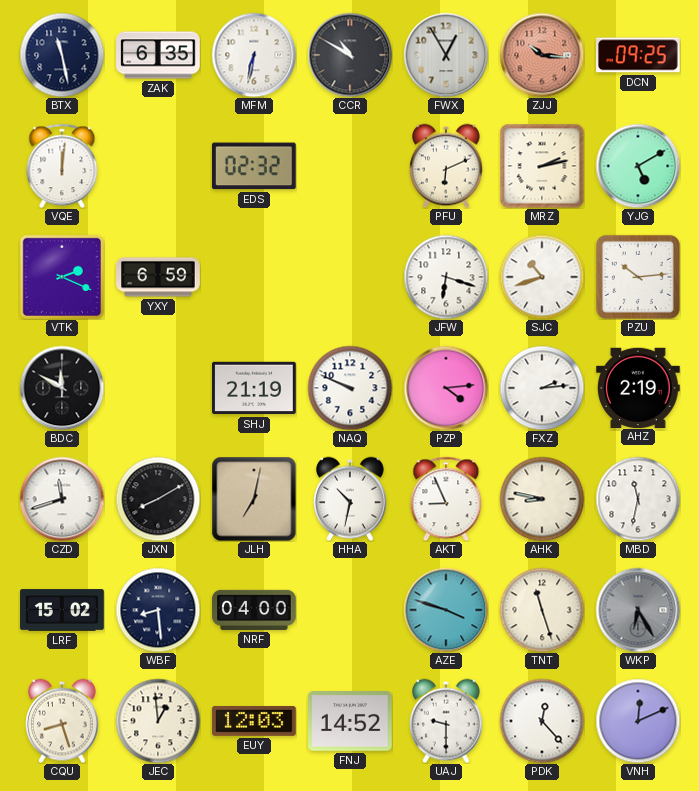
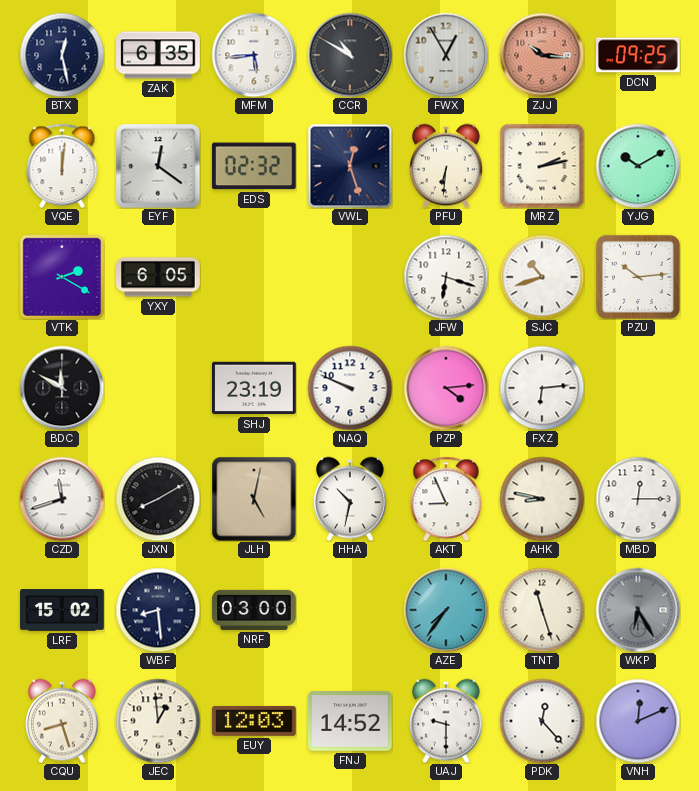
BTX: 11:28 -> 12:28 (62, 55)
MFM: 6:32 -> 5:44 (254, 55)
EYF: none -> 12:21 (158, 166)
VWL: none -> 12:27 (350, 166)
PFU: 6:11 -> 6:31 (447, 166)
YJG: 5:10 -> 10:10 (638, 166)
VTK: 2:19 -> 2:20 (61, 276)
YXY: 6:59 -> 6:05 (158, 277)
SHJ: 21:19 -> 23:19 (255, 388)
FXZ: 2:14 -> 6:14 (542, 388)
AHZ: 2:19 -> none (639, 387)
JLH: 7:02 -> 5:02 (254, 499)
MBD: 11:32 -> 12:15 (638, 499)
NRF: 04:00 -> 03:00 (254, 610)
AZE: 3:48 -> 7:36 (446, 610)
